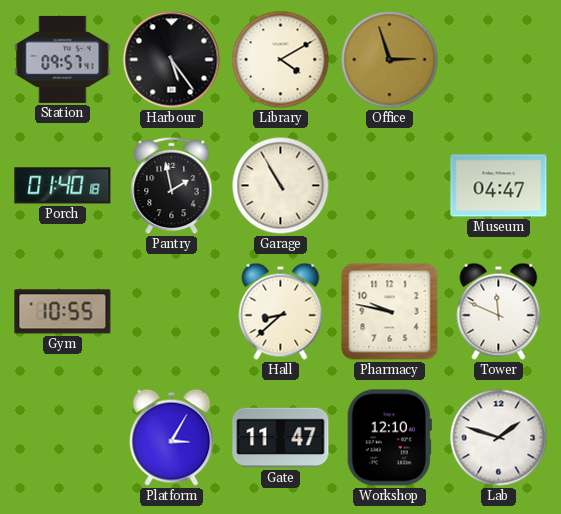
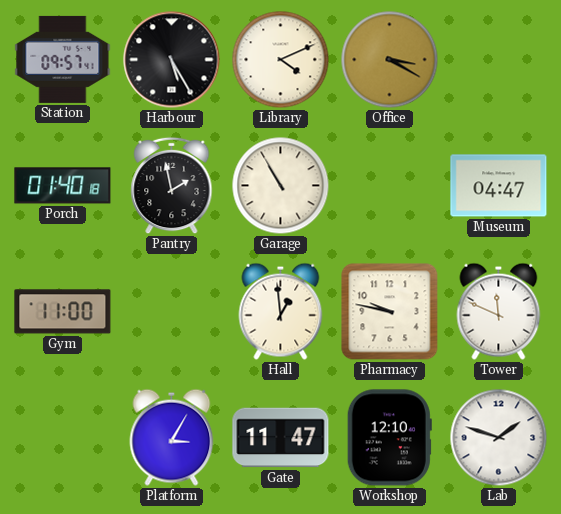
Harbour: 5:24 -> 5:25 (172, 60)
Library: 4:10 -> 4:11 (281, 60)
Office: 2:57 -> 3:20 (390, 60)
Gym: 10:55 -> 11:00 (63, 312)
Hall: 8:38 -> 12:59 (281, 311)
